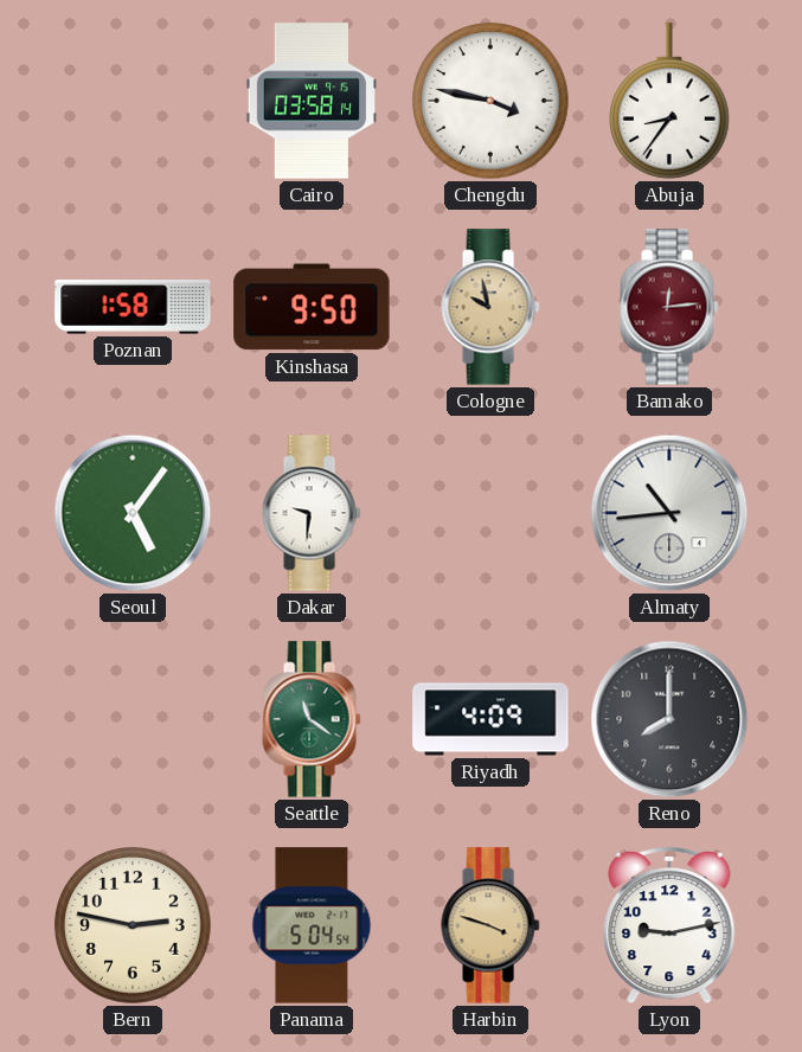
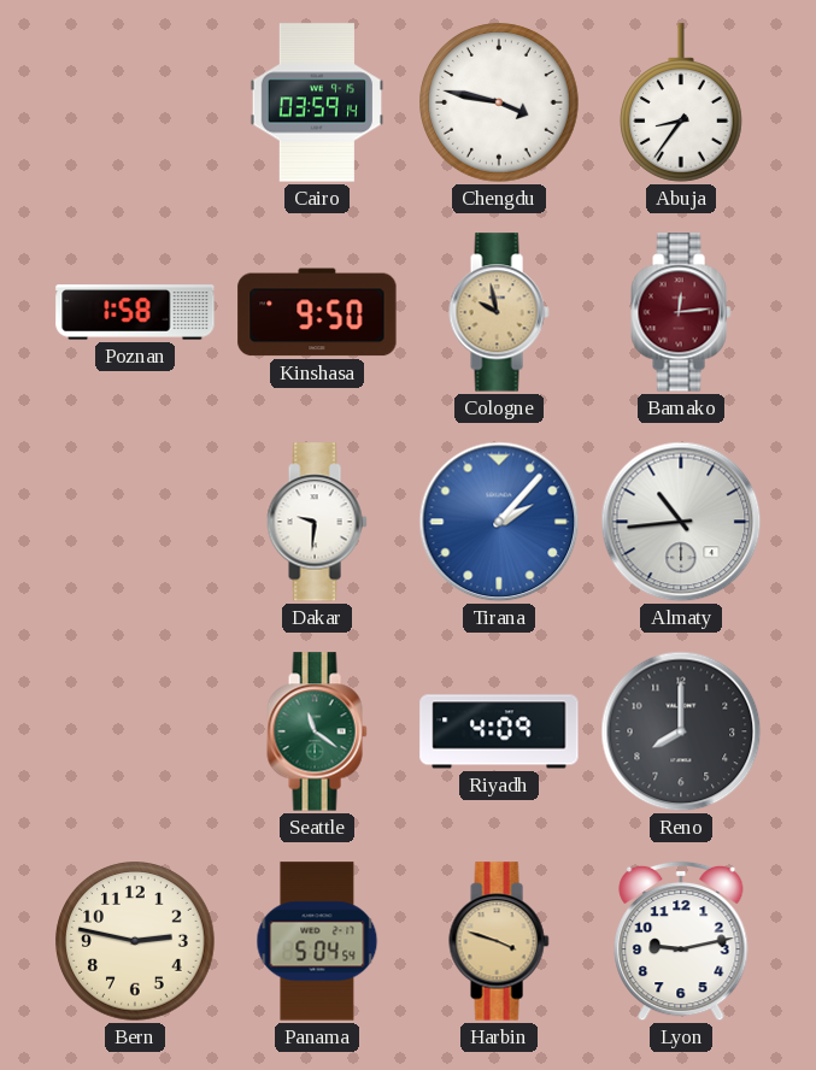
Cairo: 03:58 -> 03:59 (316, 102)
Seoul: 5:06 -> none (133, 513)
Tirana: none -> 2:07 (499, 522)
